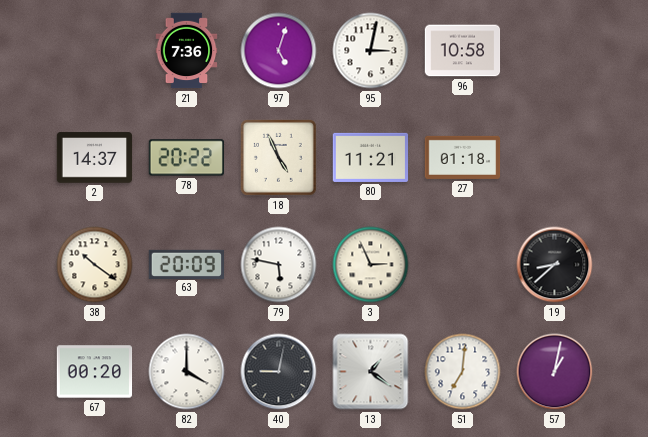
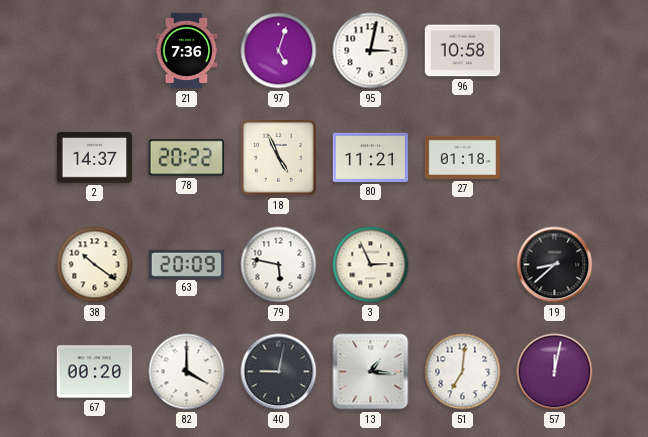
13: 1:21 -> 1:16 (371, 372)
57: 1:02 -> 12:02 (555, 372)
